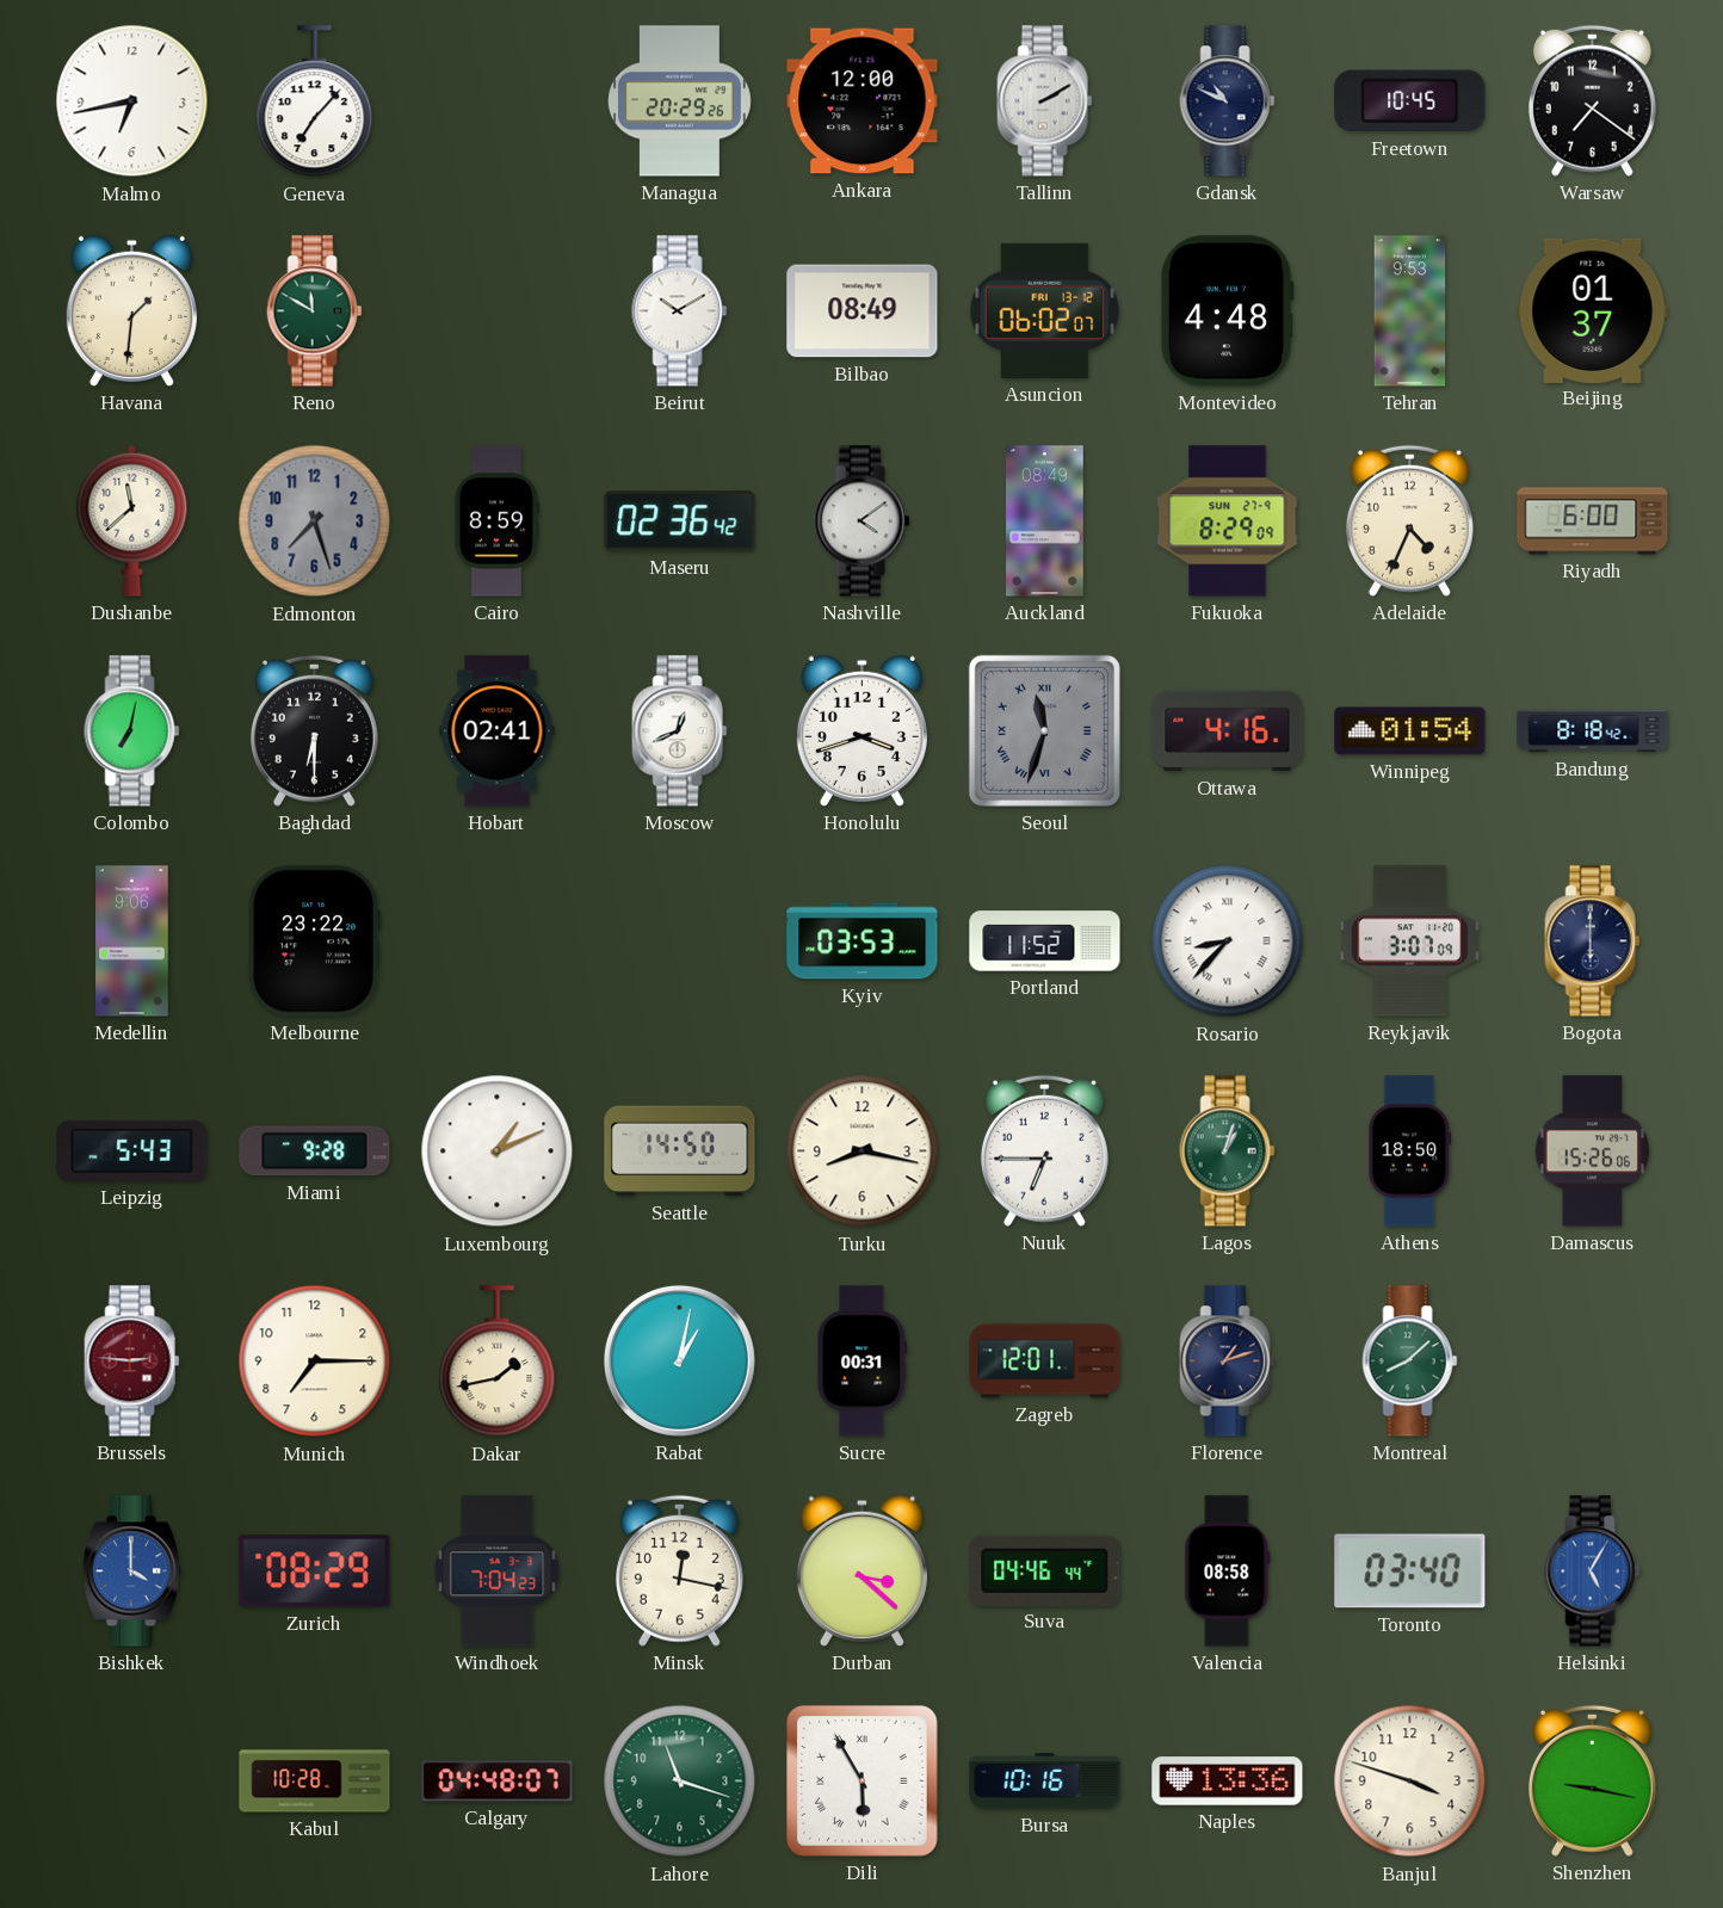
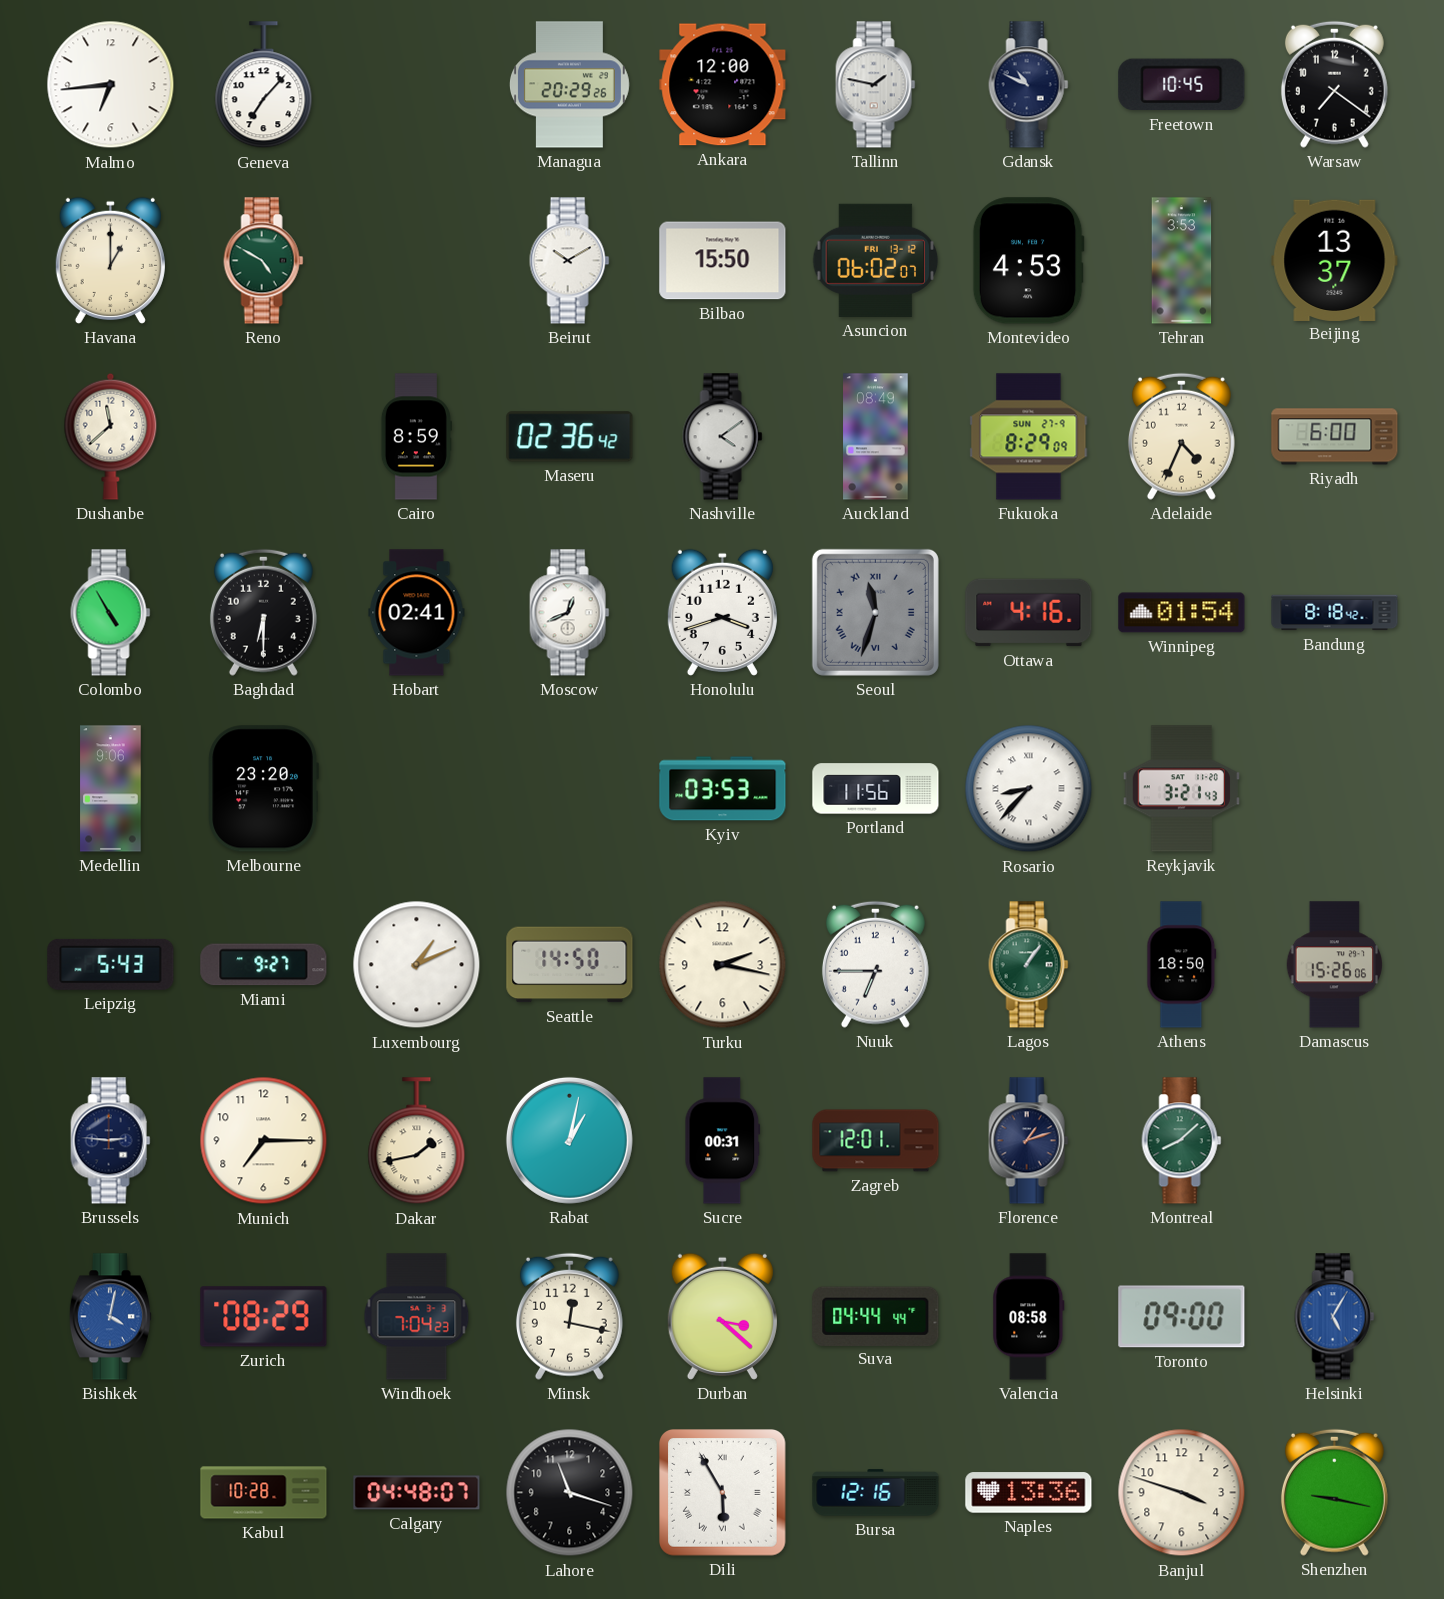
Malmo: 6:43 -> 6:44 (111, 85)
Tallinn: 2:10 -> 1:47 (876, 85)
Havana: 1:31 -> 1:00 (110, 260)
Reno: 11:50 -> 4:50 (264, 261)
Bilbao: 08:49 -> 15:50 (723, 261)
Montevideo: 4:48 -> 4:53 (1028, 261)
Tehran: 9:53 -> 3:53 (1182, 261)
Beijing: 01:37 -> 13:37 (1335, 260)
Edmonton: 7:27 -> none (315, 521)
Colombo: 7:02 -> 4:55 (111, 613)
Melbourne: 23:22 -> 23:20 (263, 789)
Portland: 11:52 -> 11:56 (876, 789)
Reykjavik: 3:07 -> 3:21 (1181, 789)
Bogota: 6:00 -> none (1593, 941)
Miami: 9:28 -> 9:27 (264, 965)
Turku: 8:17 -> 2:17 (723, 965)
Lagos: 1:03 -> 1:06 (1029, 965)
Brussels dial: burgundy -> navy (111, 1141)
Bishkek: 4:00 -> 4:02 (110, 1317)
Suva: 04:46 -> 04:44 (876, 1316)
Toronto: 03:40 -> 09:00 (1182, 1317)
Lahore dial: green -> black (570, 1493)
Bursa: 10:16 -> 12:16 (876, 1493)
